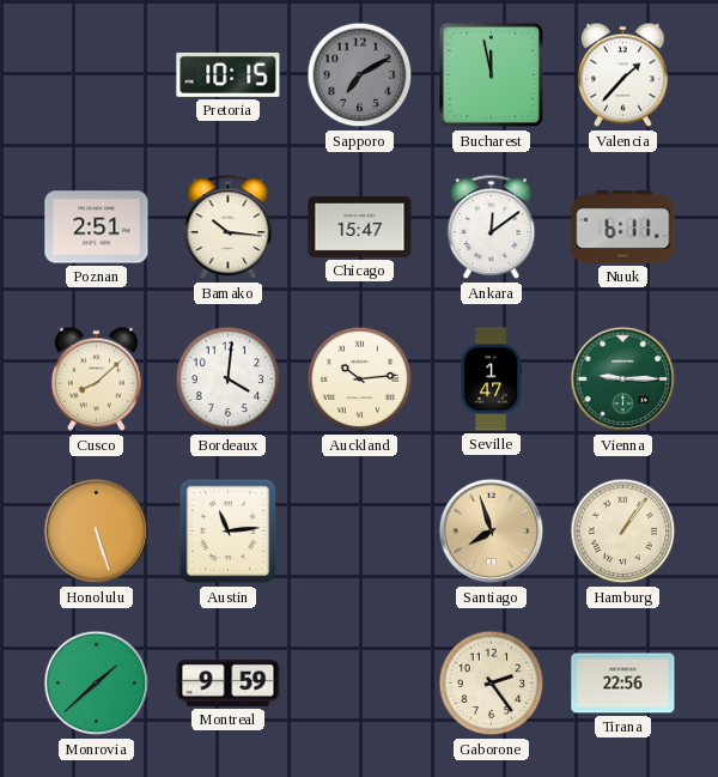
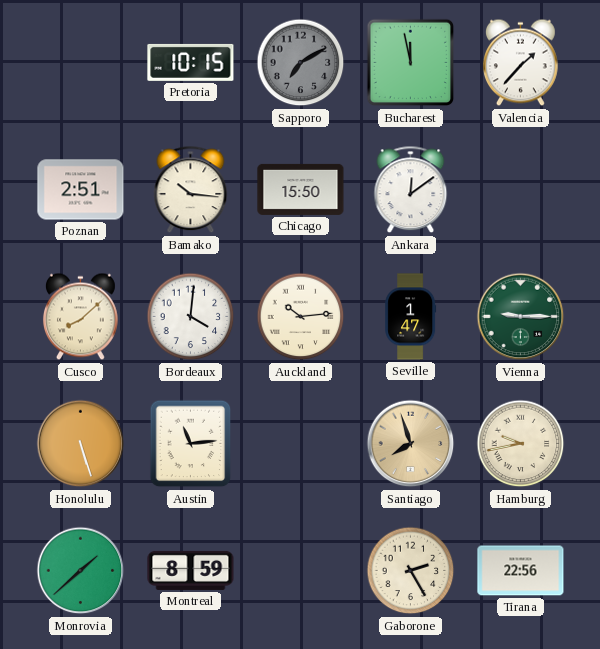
Chicago: 15:47 -> 15:50 (301, 189)
Nuuk: 6:11 -> none (623, 226)
Hamburg: 1:06 -> 9:43 (521, 444)
Montreal: 9:59 -> 8:59 (191, 570)
Gaborone: 2:24 -> 2:25 (411, 571)
